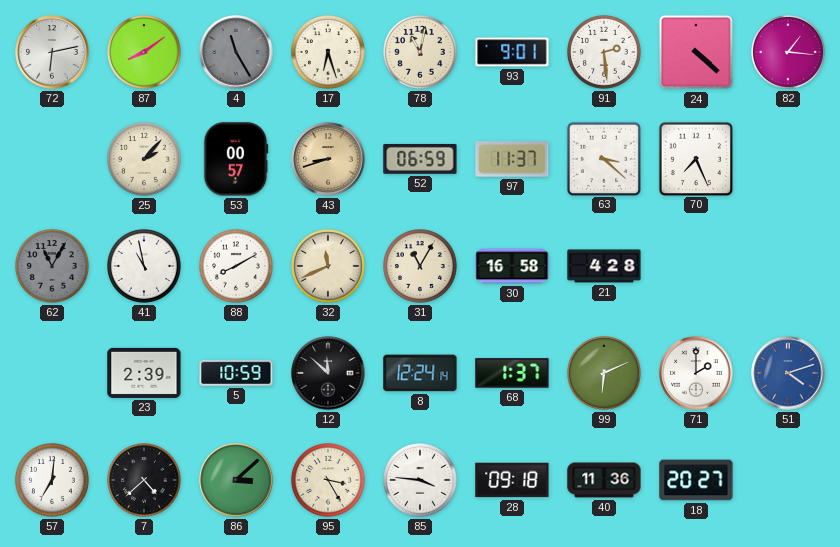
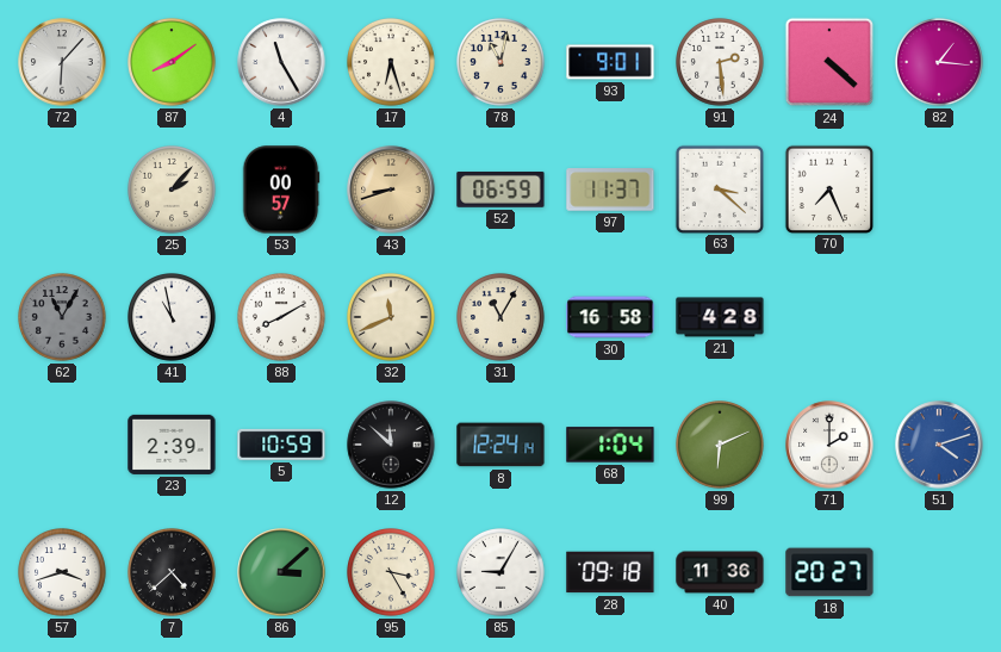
72: 6:13 -> 6:07 (62, 62)
4 dial: grey -> white (281, 62)
68: 1:37 -> 1:04 (610, 445)
57: 7:01 -> 3:42 (63, 573)
85: 3:46 -> 9:05 (502, 573)
